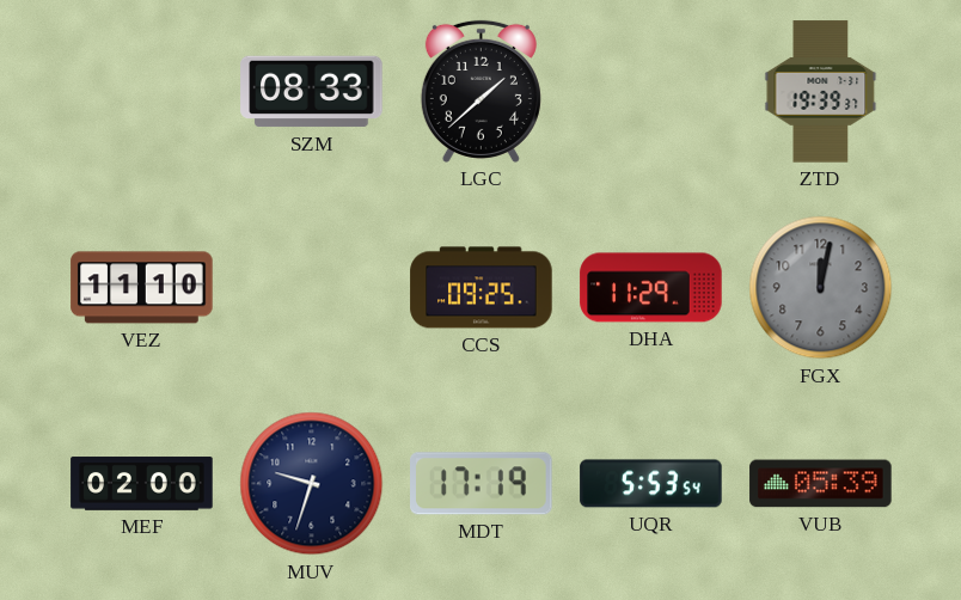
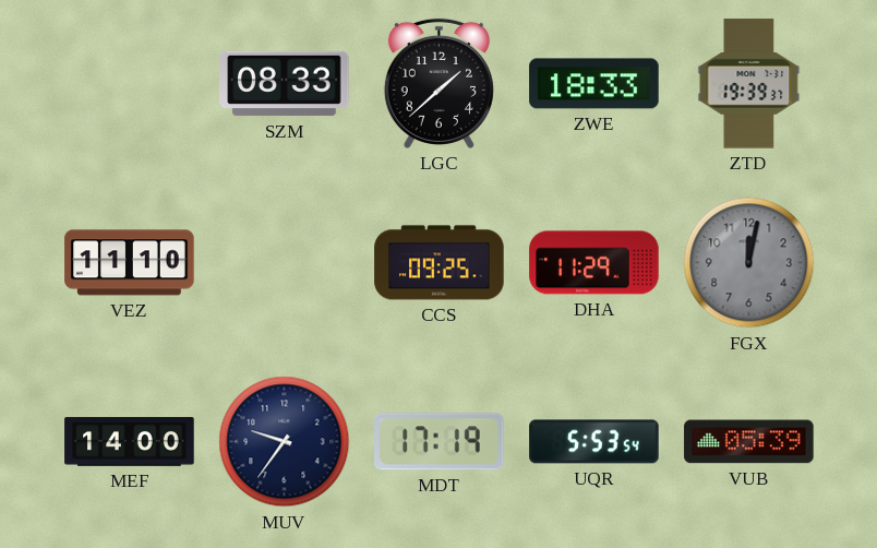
ZWE: none -> 18:33 (594, 84)
MEF: 02:00 -> 14:00 (130, 442)
MUV: 9:33 -> 9:36 (285, 442)
